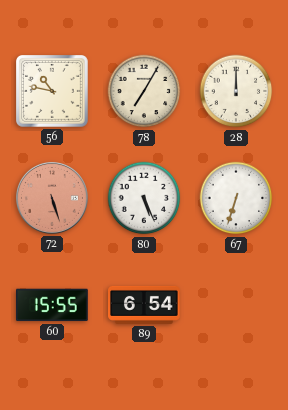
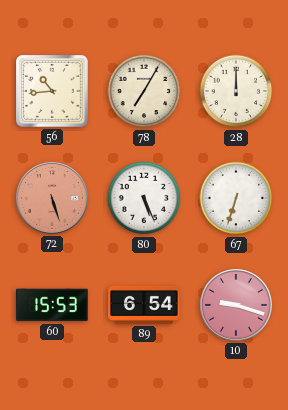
56: 10:47 -> 10:44 (53, 92)
60: 15:55 -> 15:53 (52, 305)
10: none -> 9:18 (236, 305)
